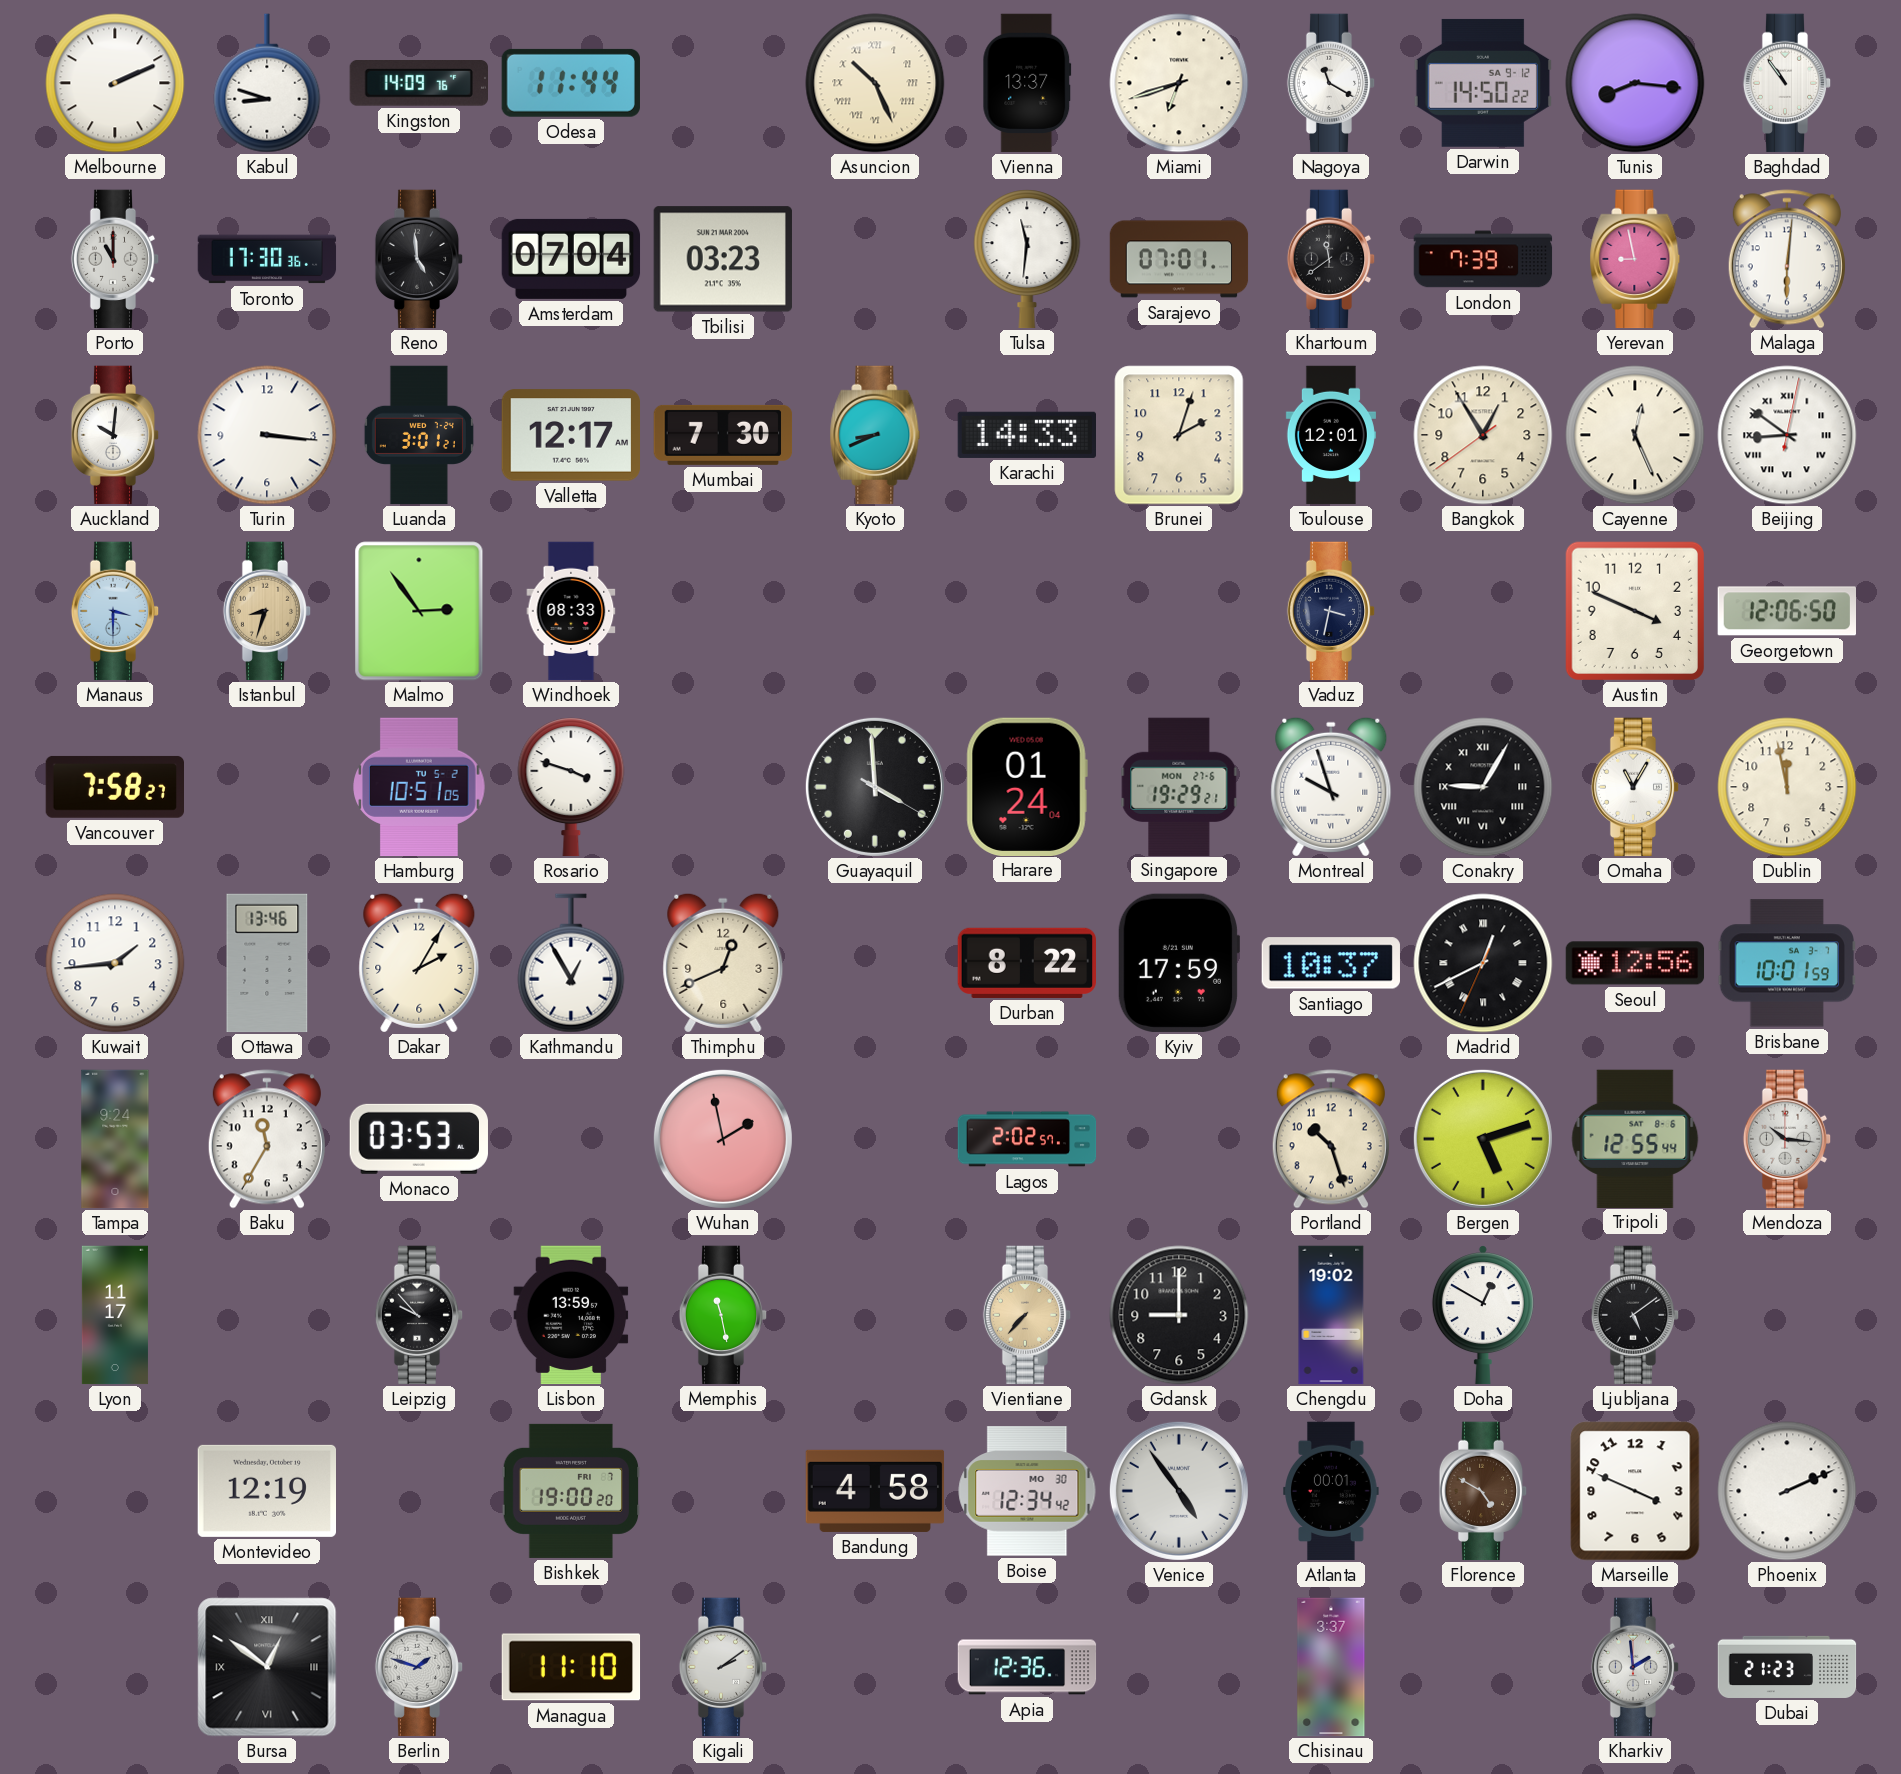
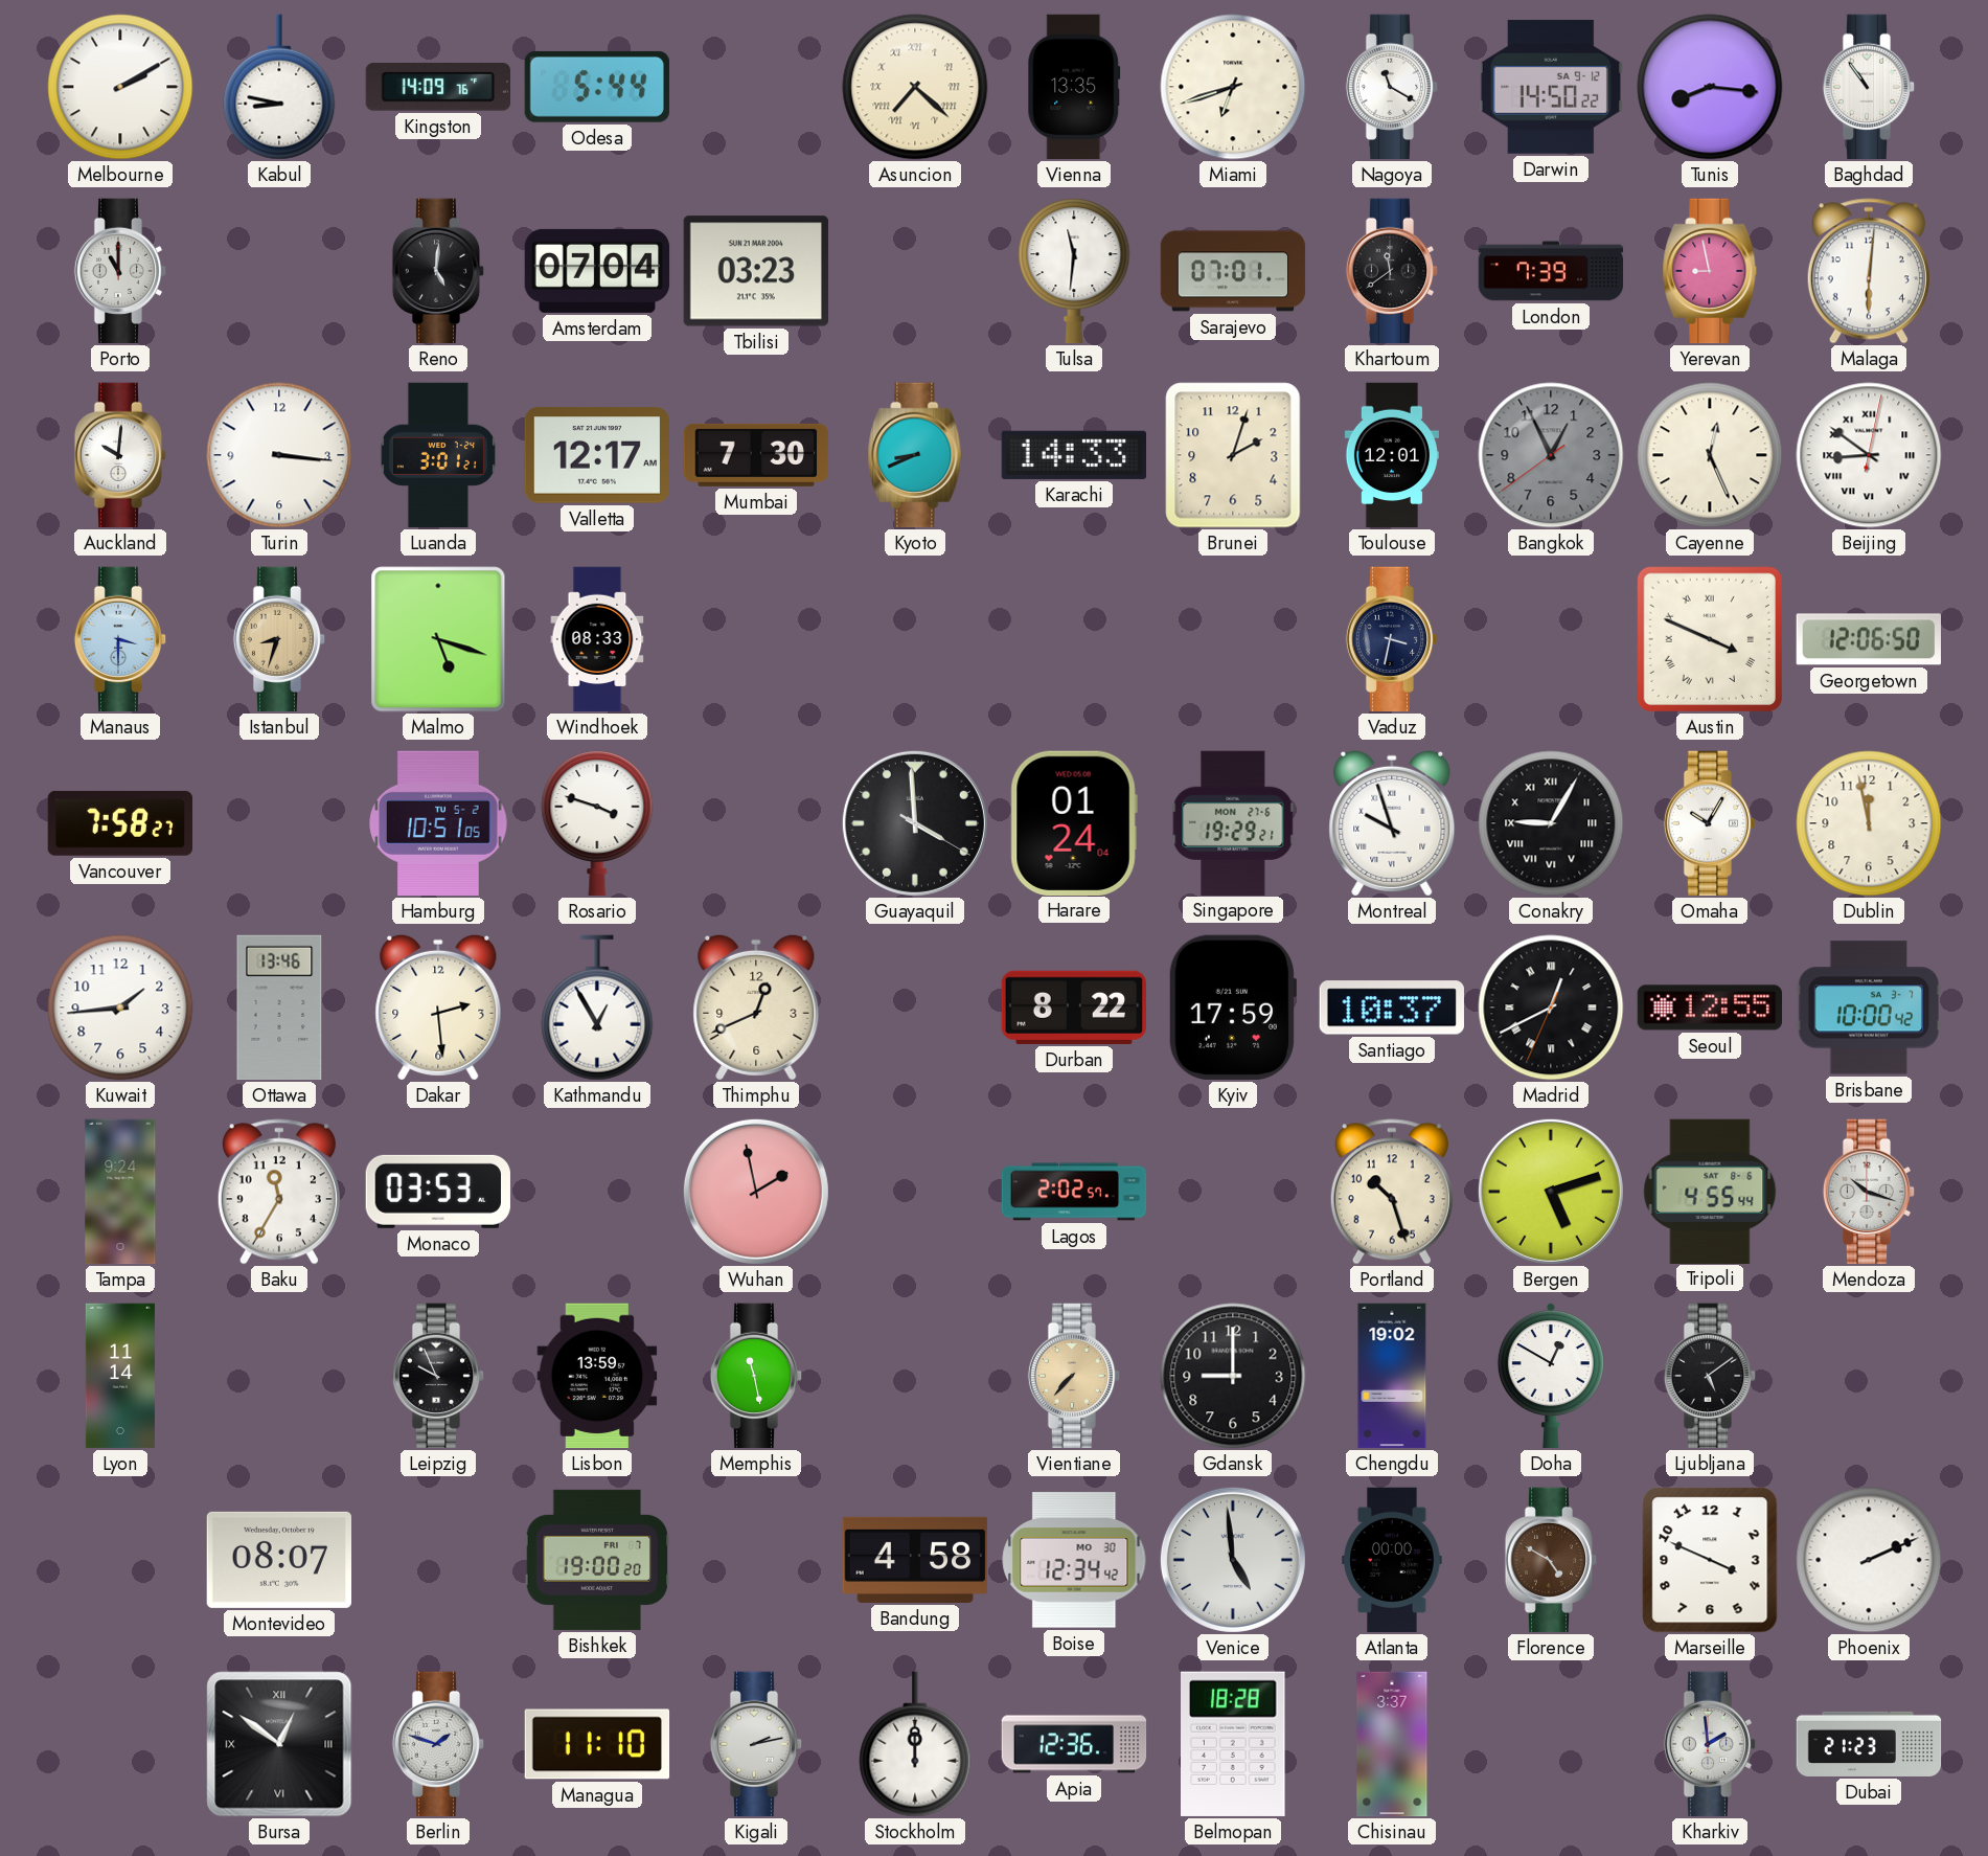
Melbourne: 2:11 -> 2:10 (120, 87)
Kabul: 8:48 -> 8:47 (279, 87)
Odesa: 11:44 -> 5:44 (597, 87)
Asuncion: 10:26 -> 7:22 (915, 87)
Vienna: 13:37 -> 13:35 (1074, 87)
Toronto: 17:30 -> none (267, 259)
Reno: 4:59 -> 5:01 (438, 271)
Bangkok: 12:54 -> 12:55 (1551, 455)
Bangkok dial: cream -> grey (1551, 455)
Malmo: 2:54 -> 5:18 (438, 639)
Austin numerals: Arabic -> Roman (1710, 639)
Omaha: 11:05 -> 10:05 (1710, 823)
Dakar: 2:05 -> 2:29 (438, 1008)
Seoul: 12:56 -> 12:55 (1710, 1008)
Brisbane: 10:01 -> 10:00 (1868, 1008)
Tripoli: 12:55 -> 4:55 (1710, 1191)
Mendoza: 10:16 -> 10:18 (1869, 1192)
Lyon: 11:17 -> 11:14 (120, 1376)
Leipzig: 9:53 -> 9:56 (438, 1376)
Montevideo: 12:19 -> 08:07 (278, 1560)
Venice: 4:54 -> 4:59 (1233, 1560)
Atlanta: 00:01 -> 00:00 (1392, 1560)
Kigali: 2:09 -> 2:13 (756, 1744)
Stockholm: none -> 12:00 (915, 1744)
Belmopan: none -> 18:28 (1233, 1744)
